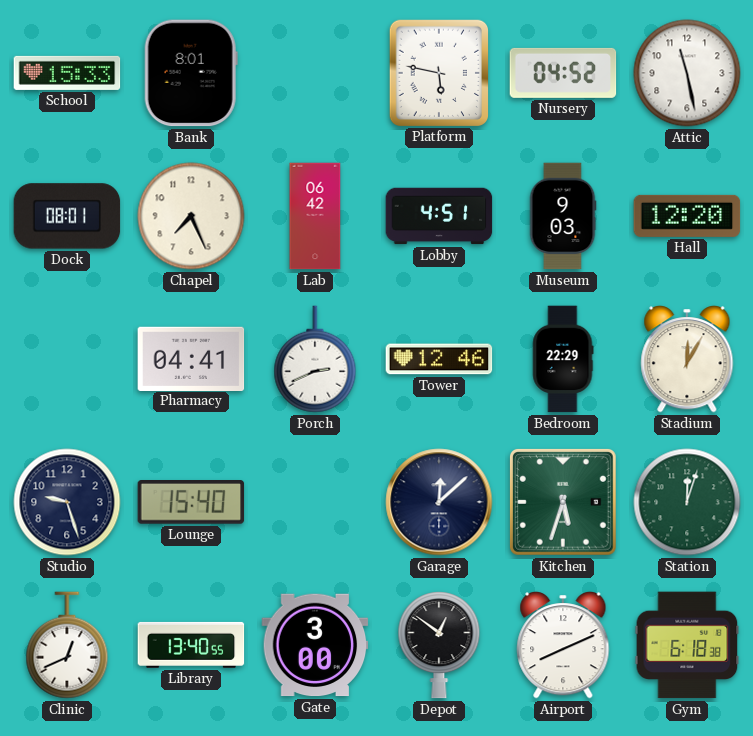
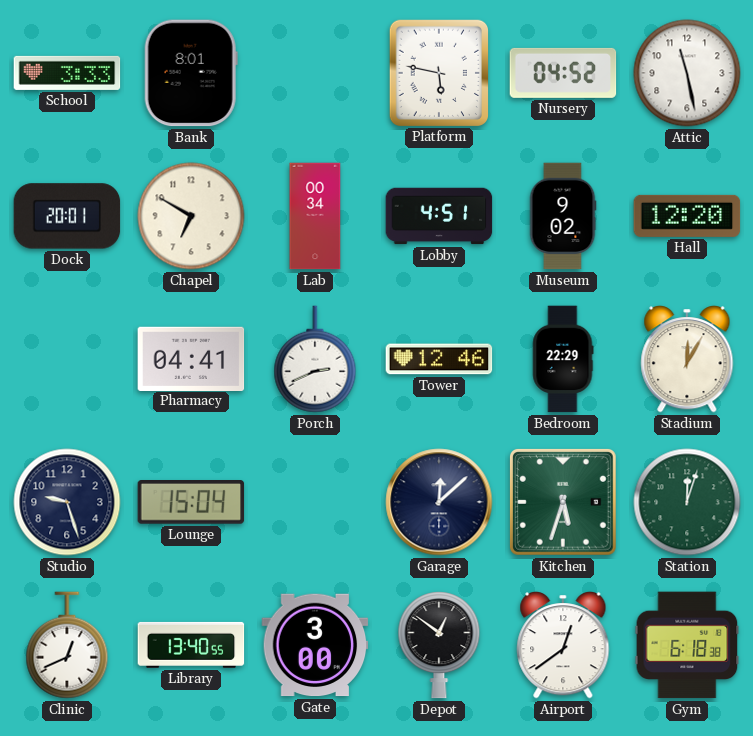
School: 15:33 -> 3:33 (67, 73)
Dock: 08:01 -> 20:01 (67, 216)
Chapel: 7:26 -> 6:50 (191, 216)
Lab: 06:42 -> 00:34 (315, 216)
Museum: 9:03 -> 9:02 (563, 216)
Lounge: 15:40 -> 15:04 (191, 503)
Airport: 8:11 -> 12:39 (563, 645)
